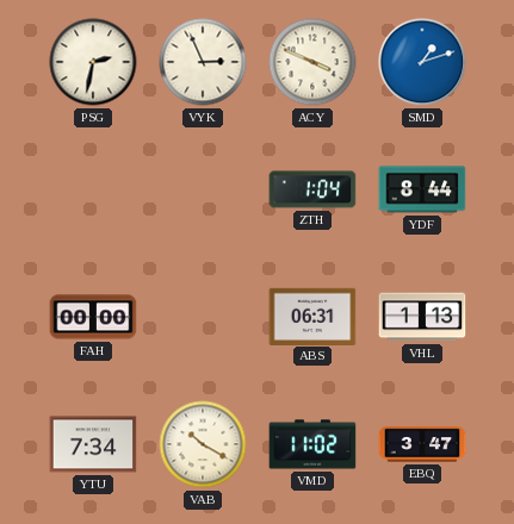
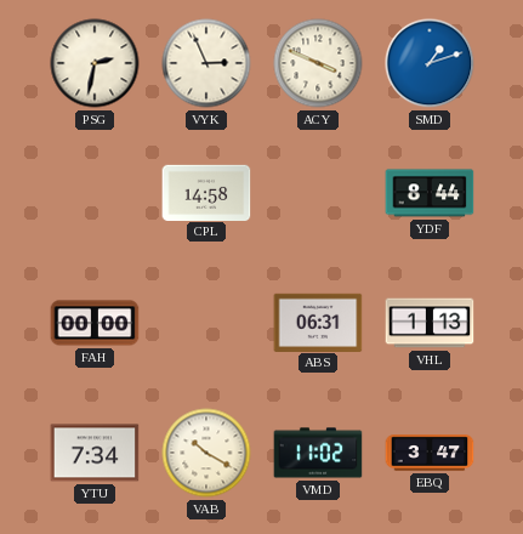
CPL: none -> 14:58 (206, 192)
ZTH: 1:04 -> none (312, 189)
